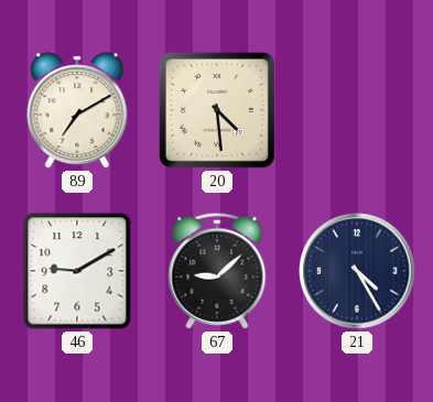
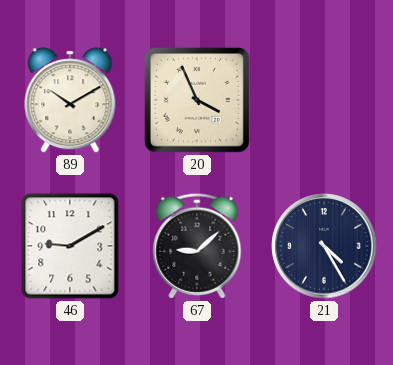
89: 7:10 -> 10:10 (70, 100)
20: 4:29 -> 3:56 (197, 100)
